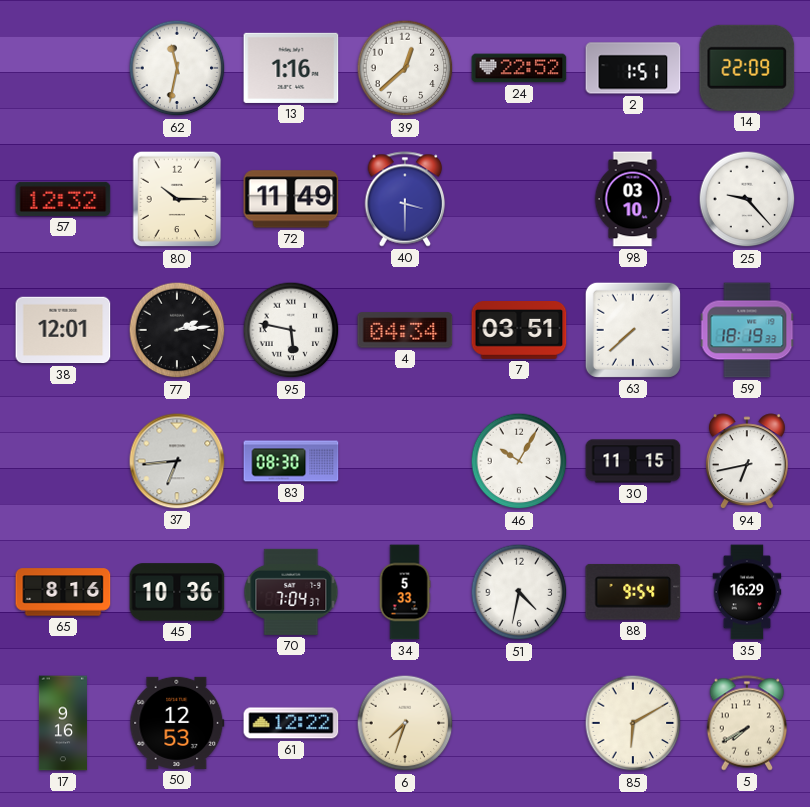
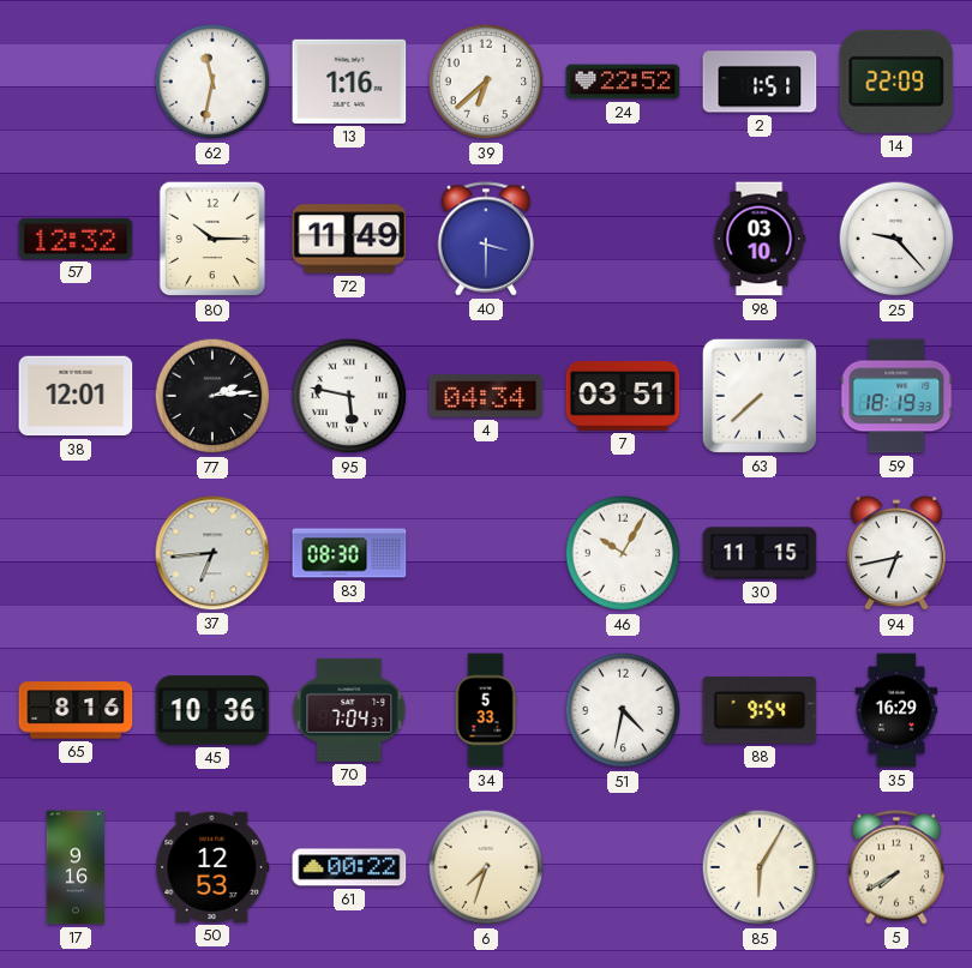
39: 12:38 -> 6:38 (486, 82)
61: 12:22 -> 00:22 (349, 867)
85: 6:10 -> 6:05 (760, 867)
